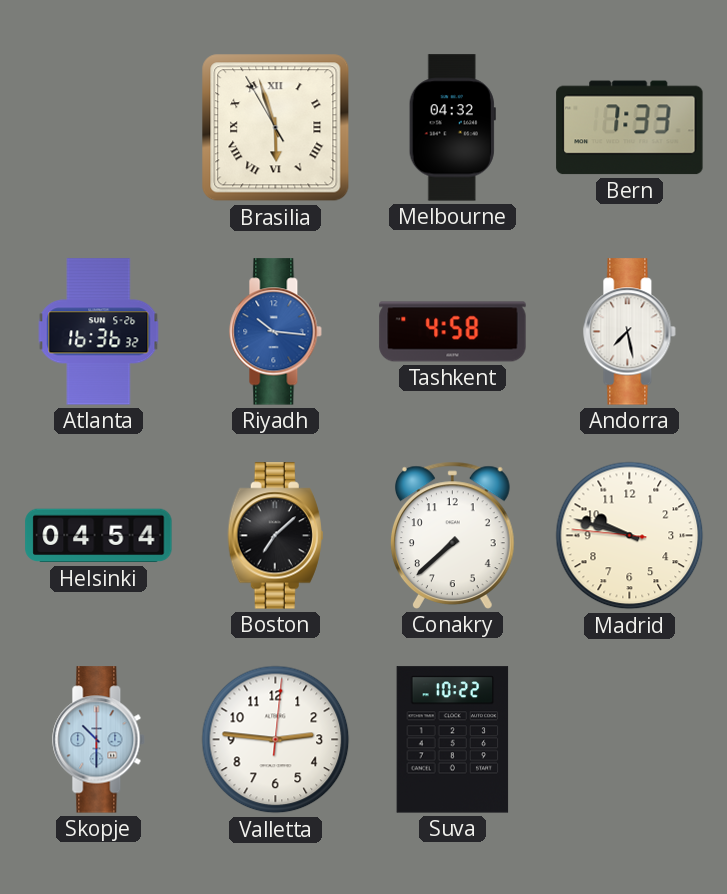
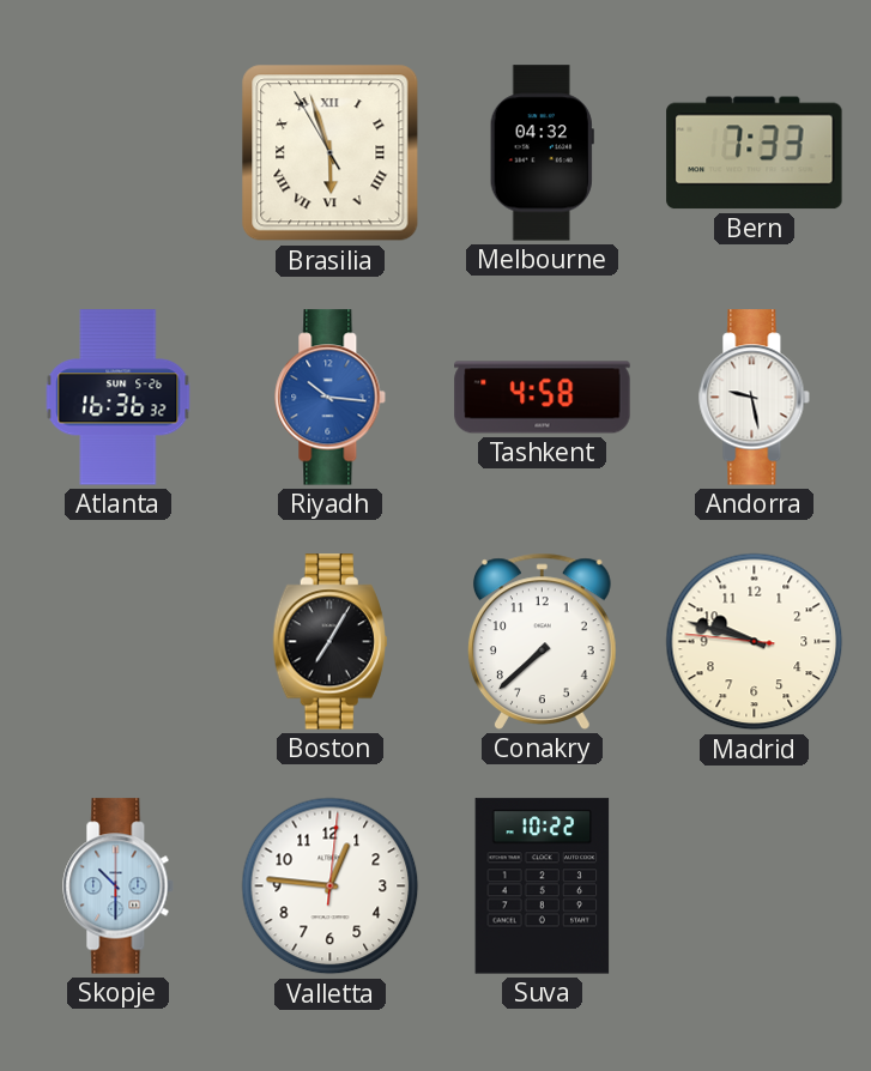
Andorra: 7:28 -> 9:28 (755, 398)
Helsinki: 04:54 -> none (99, 536)
Boston: 7:08 -> 7:05 (329, 642)
Valletta: 2:46 -> 12:46 (331, 887)
